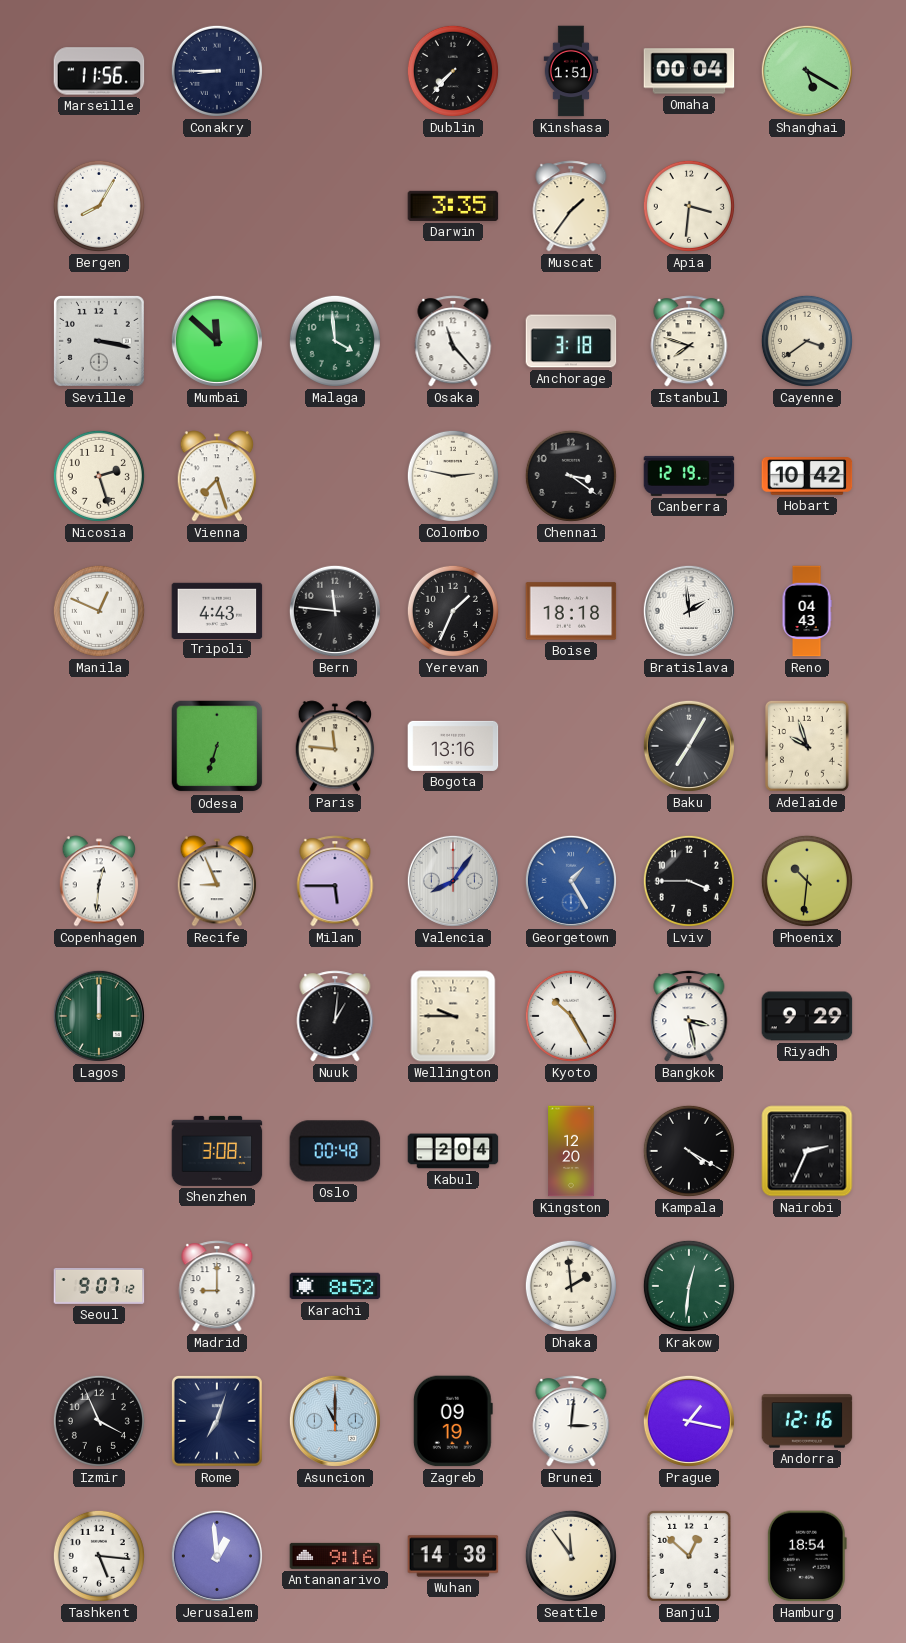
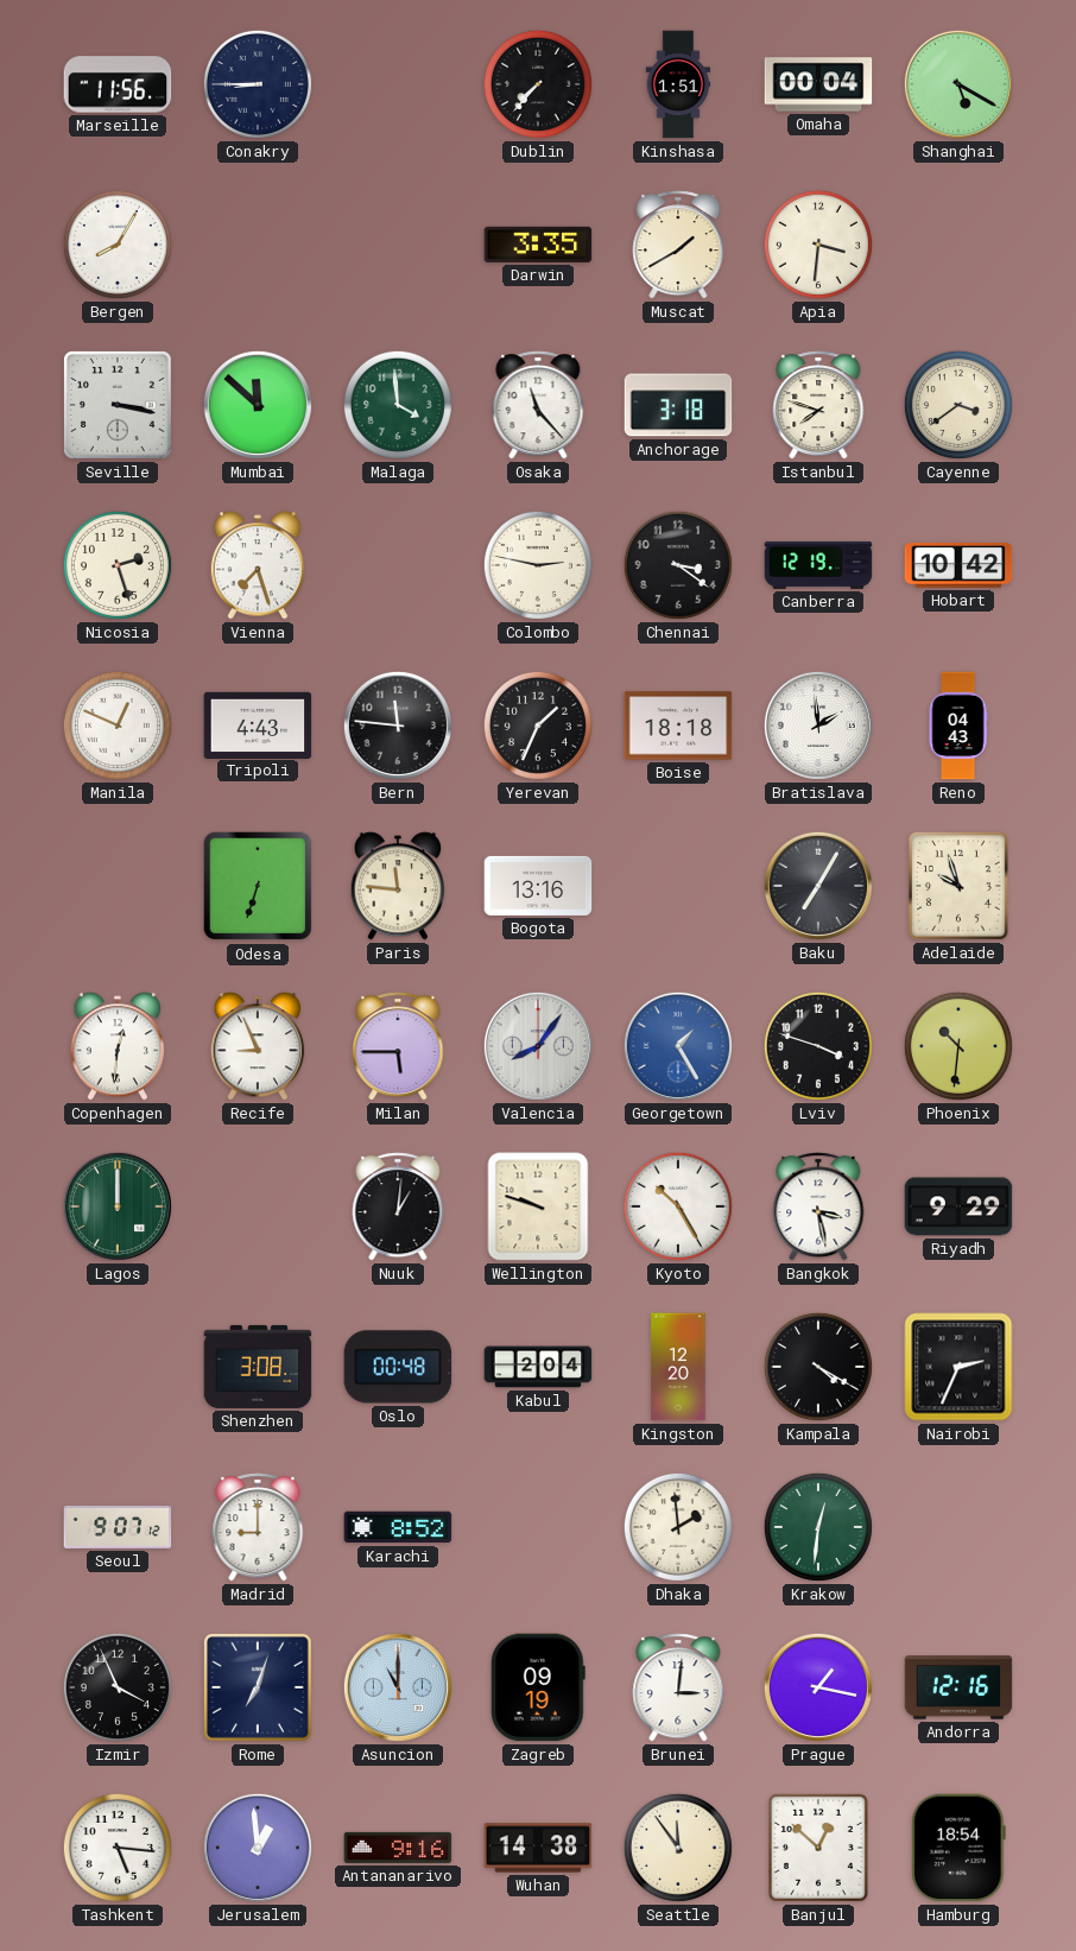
Muscat: 1:36 -> 1:40 (678, 245)
Lviv: 3:45 -> 3:48 (818, 1046)
Wellington: 9:45 -> 9:48 (538, 1206)
